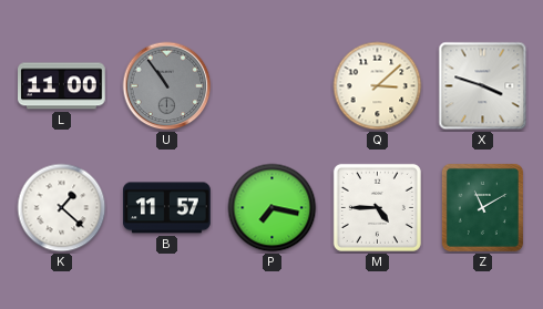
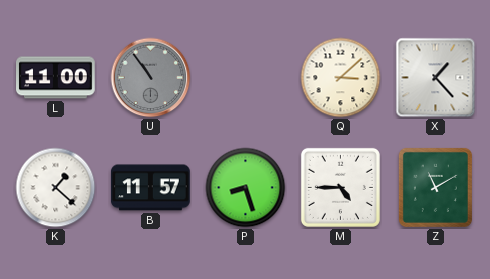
X: 3:48 -> 1:23 (436, 78)
P: 7:17 -> 8:27 (246, 188)
